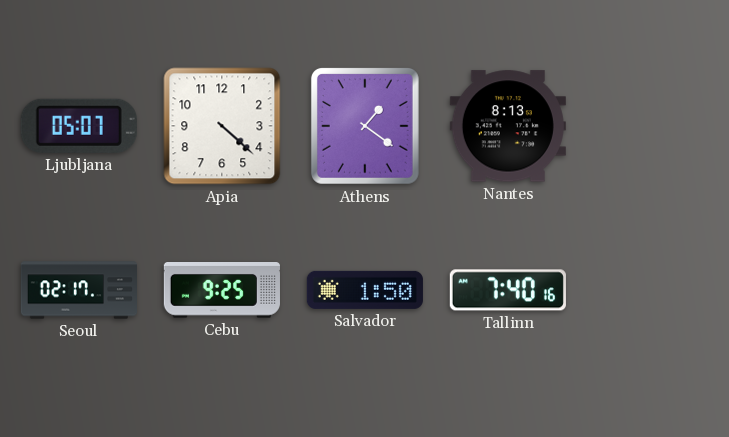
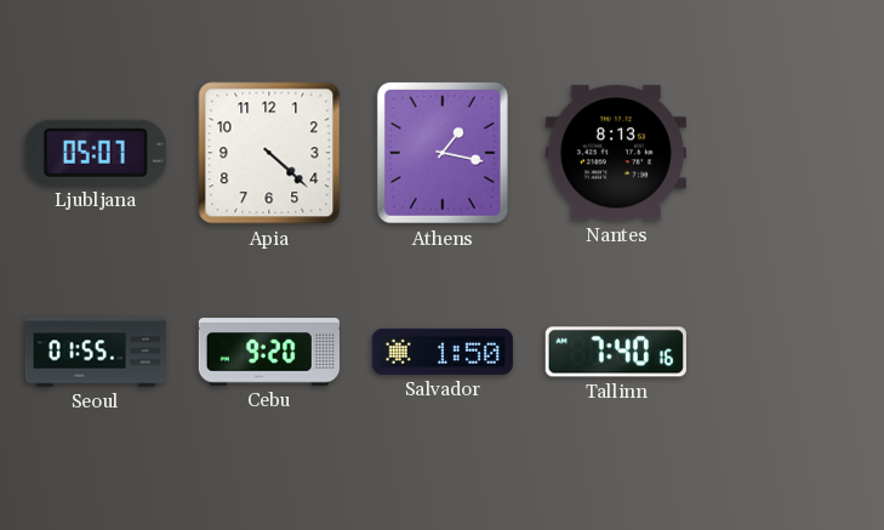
Athens: 1:21 -> 1:17 (443, 153)
Seoul: 02:17 -> 01:55 (95, 352)
Cebu: 9:25 -> 9:20 (269, 352)
